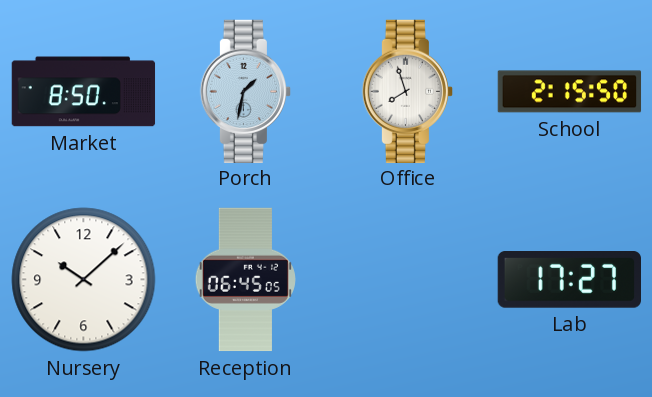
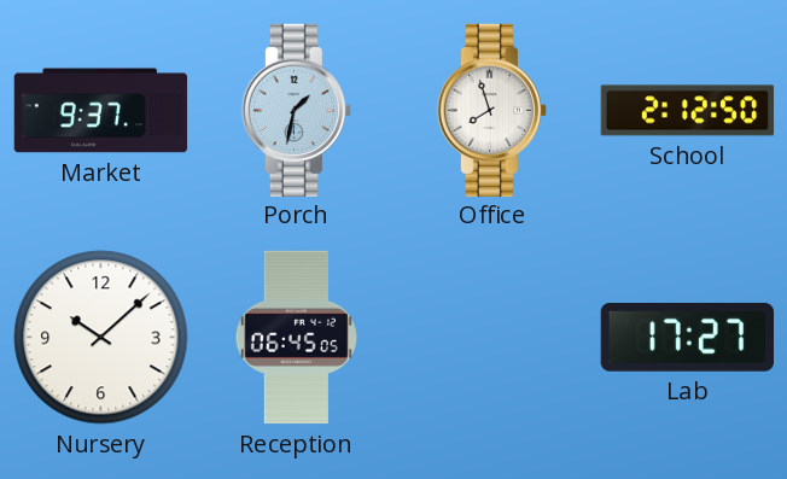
Market: 8:50 -> 9:37 (101, 111)
School: 2:15 -> 2:12 (688, 111)
